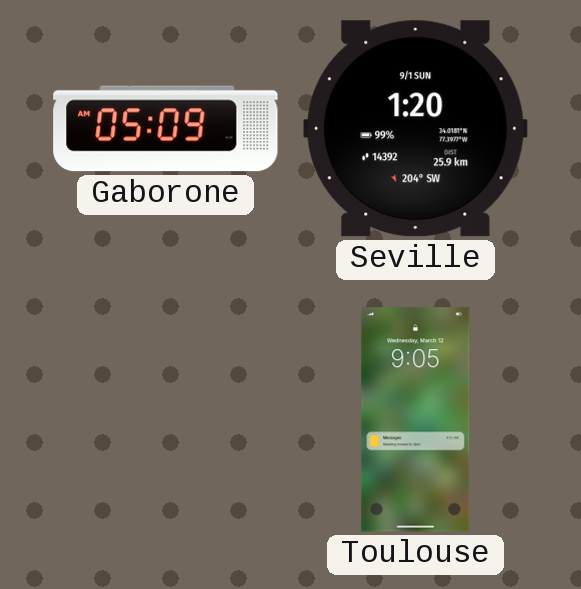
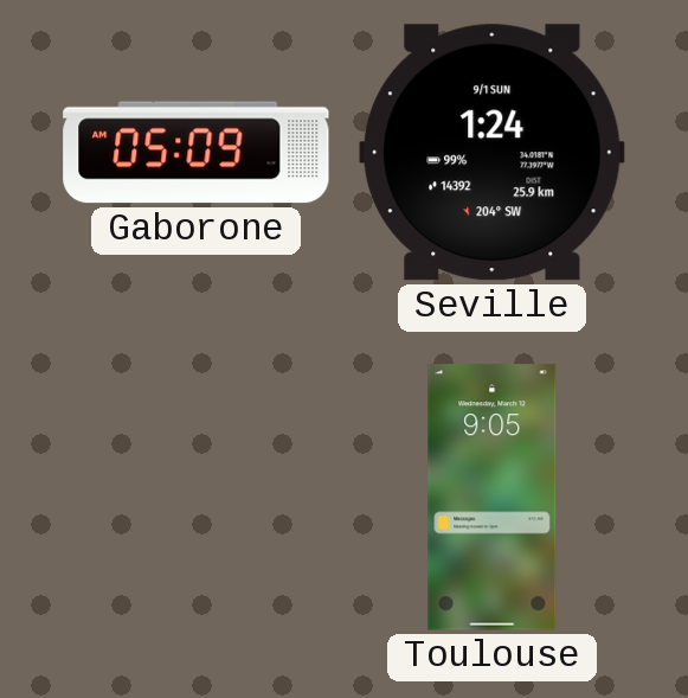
Seville: 1:20 -> 1:24 (493, 153)
